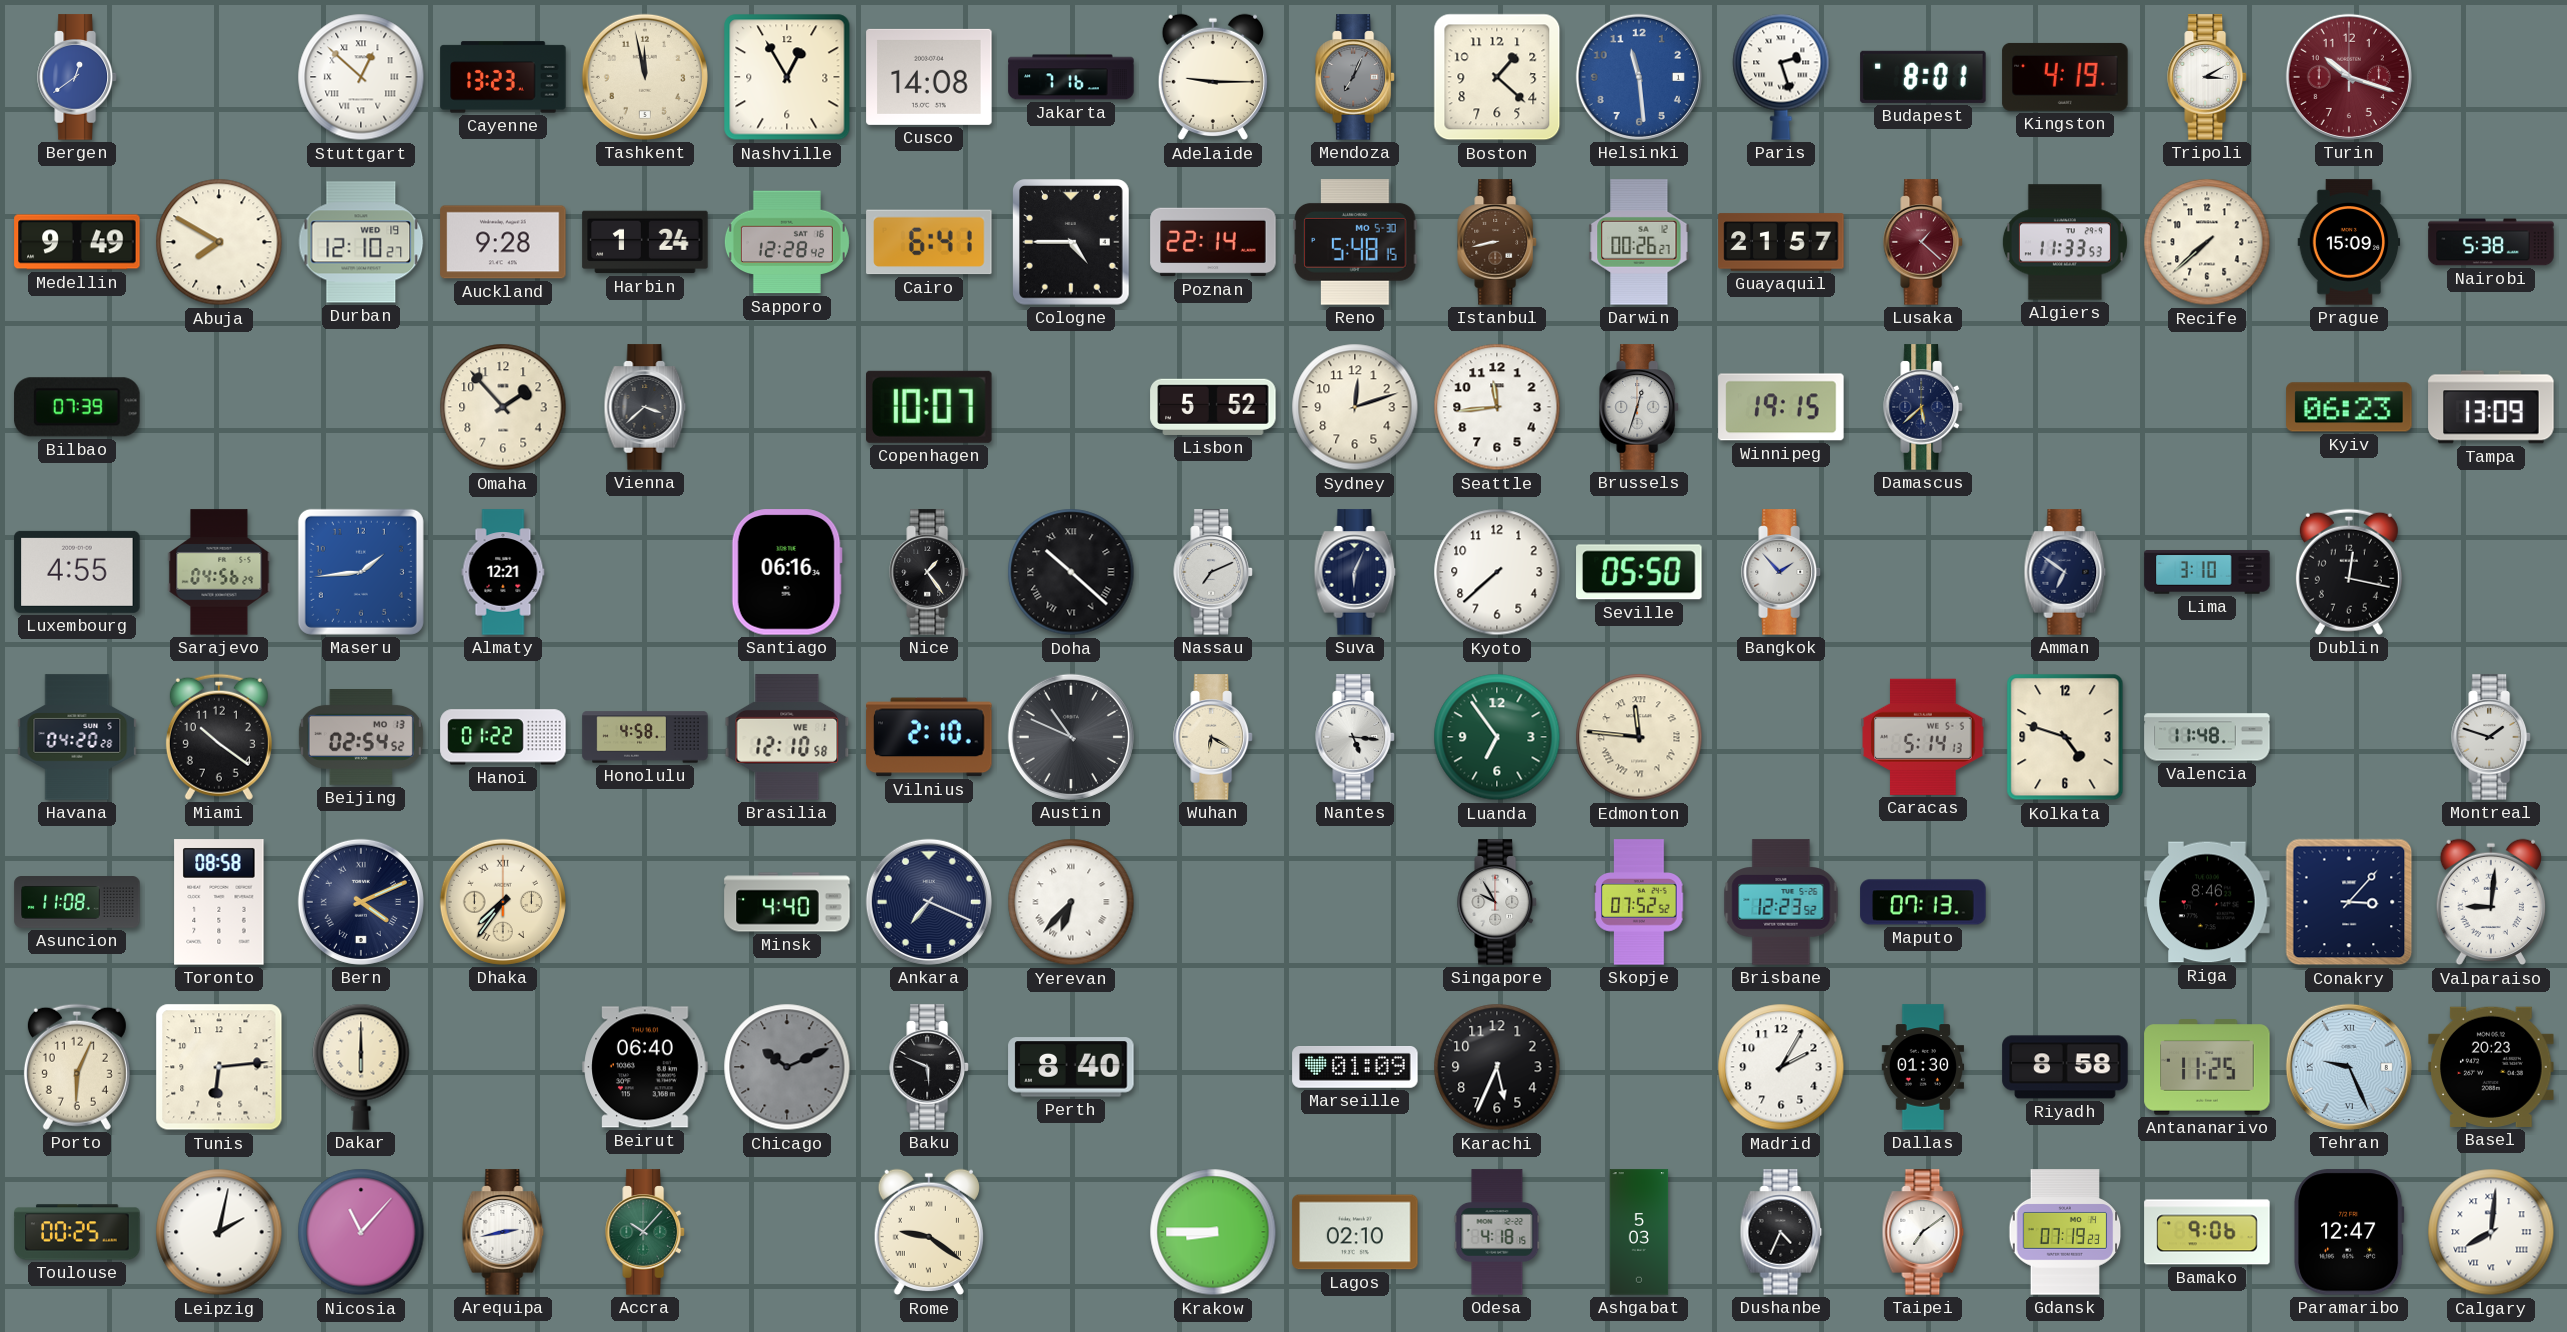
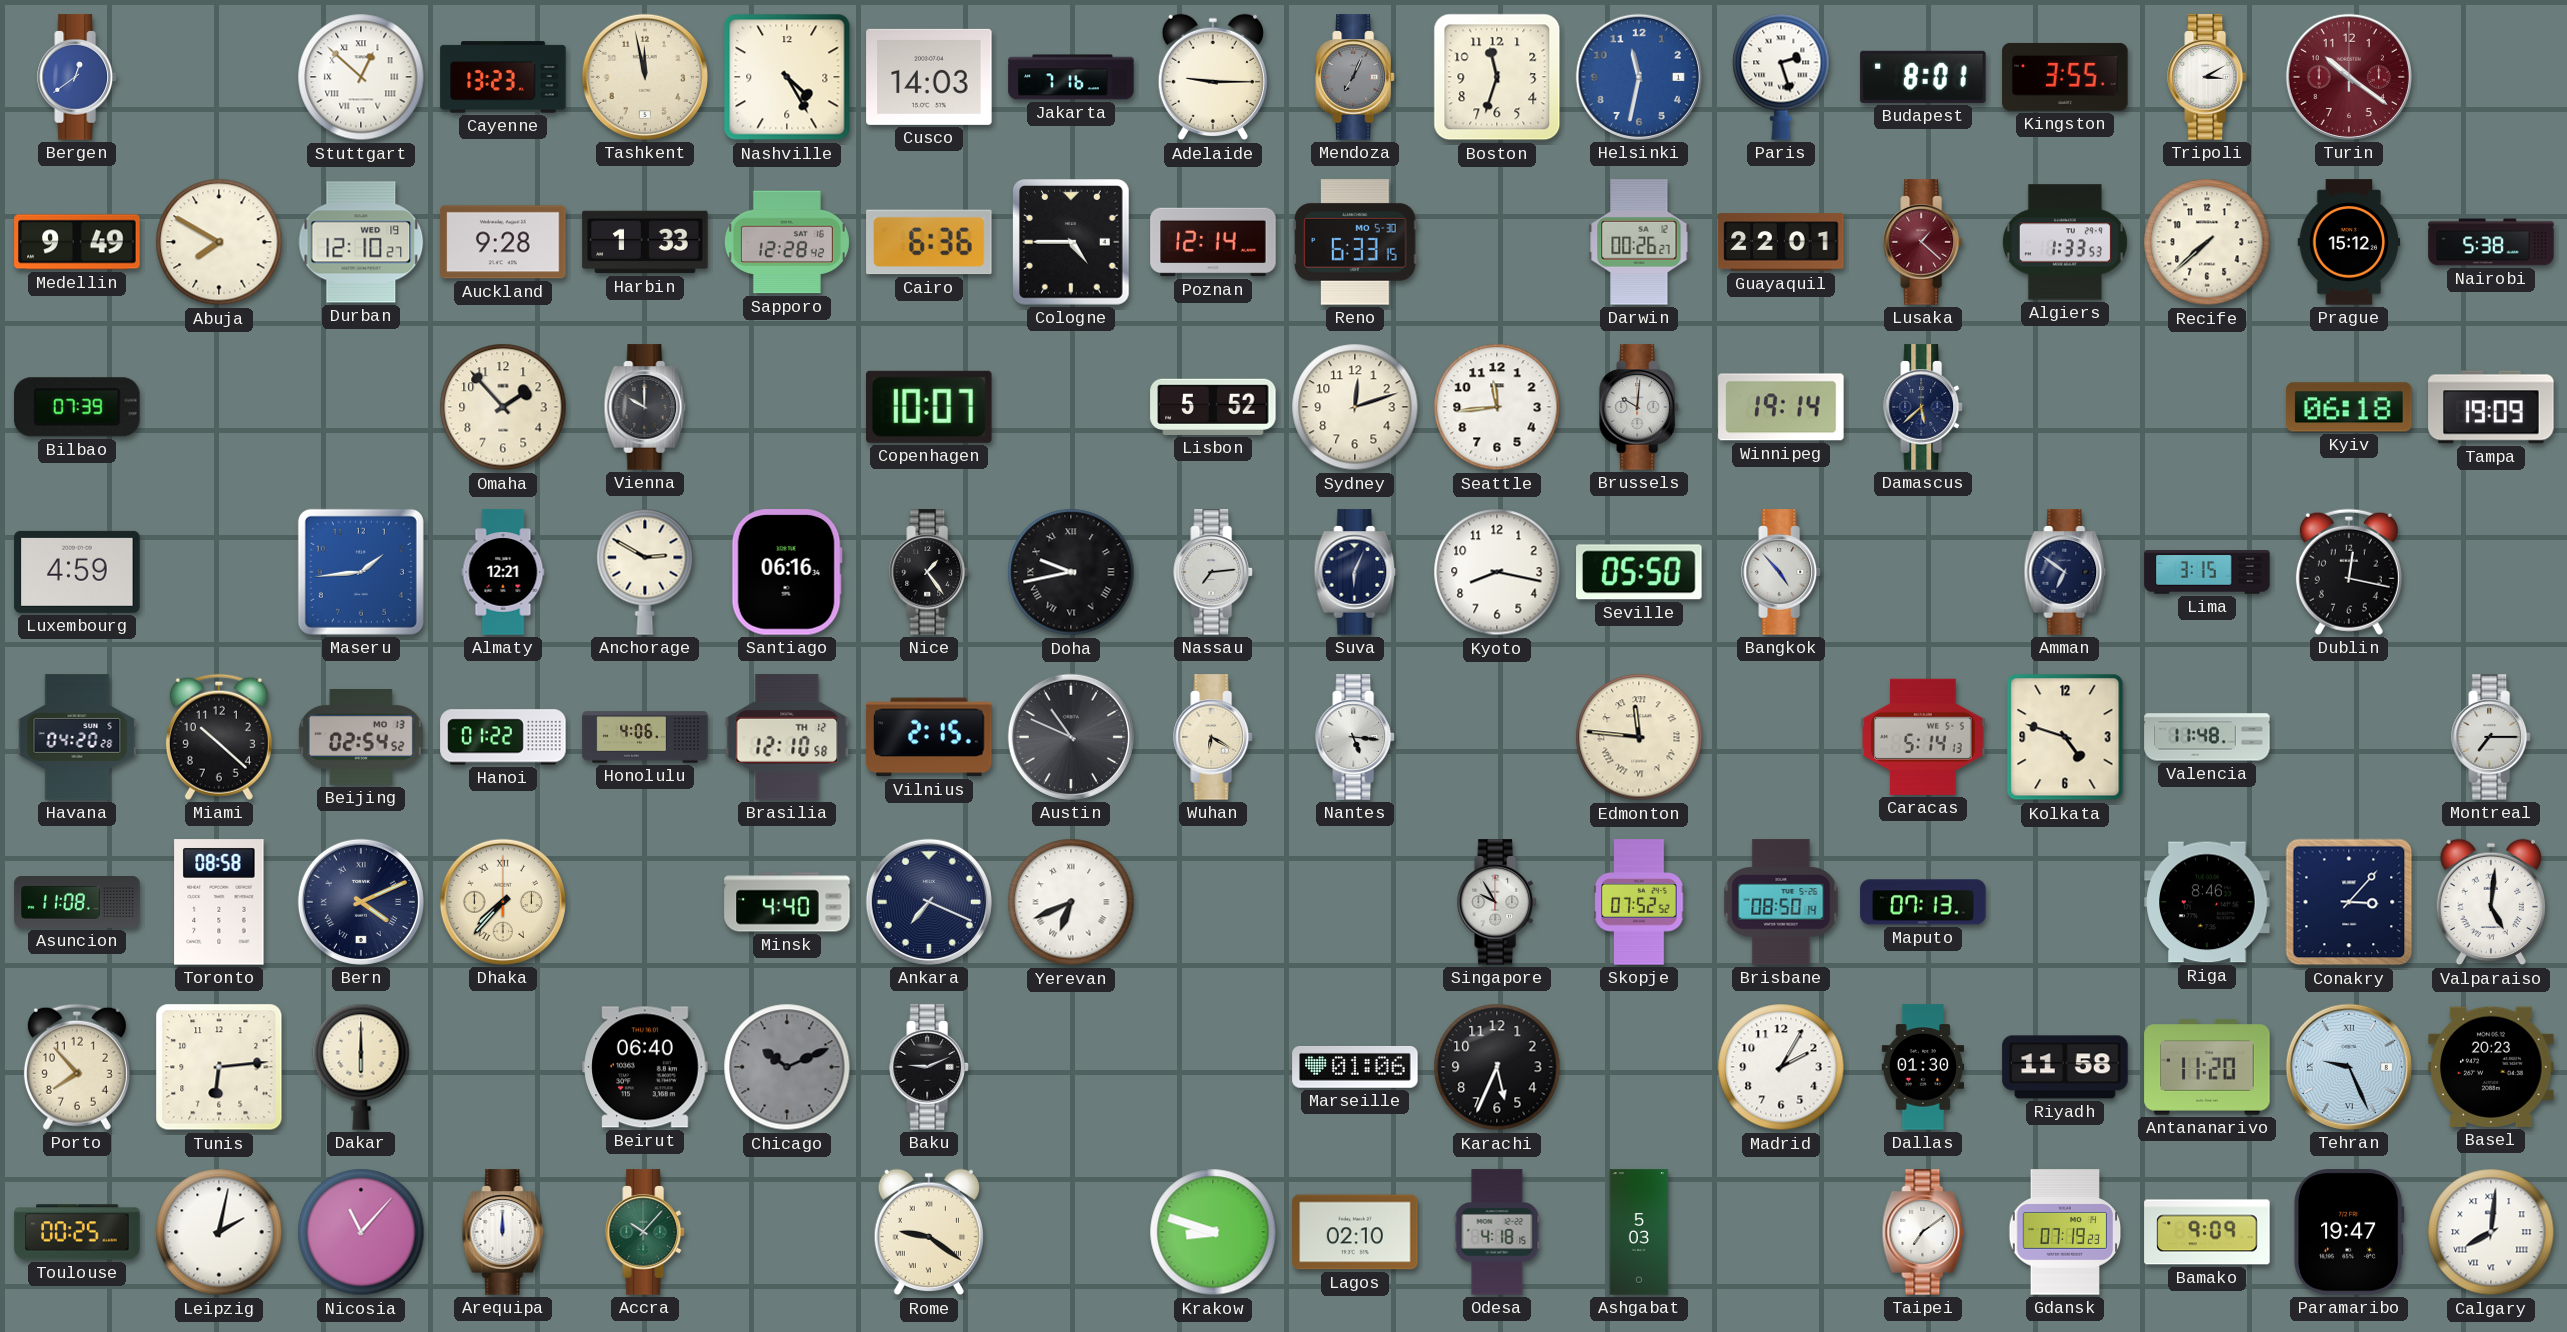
Nashville: 12:55 -> 4:25 (787, 77)
Cusco: 14:08 -> 14:03 (929, 77)
Boston: 1:22 -> 11:33 (1497, 77)
Helsinki: 11:29 -> 11:32 (1639, 77)
Kingston: 4:19 -> 3:55 (2065, 77)
Turin: 10:18 -> 10:21 (2349, 77)
Harbin: 1:24 -> 1:33 (645, 242)
Cairo: 6:41 -> 6:36 (929, 242)
Poznan: 22:14 -> 12:14 (1213, 242)
Reno: 5:48 -> 6:33 (1355, 242)
Istanbul: 8:43 -> none (1497, 242)
Guayaquil: 21:57 -> 22:01 (1781, 242)
Algiers: 11:33 -> 1:33 (2065, 242)
Prague: 15:09 -> 15:12 (2349, 242)
Vienna: 3:38 -> 10:00 (645, 407)
Brussels: 12:33 -> 10:01 (1639, 407)
Winnipeg: 19:15 -> 19:14 (1781, 407)
Kyiv: 06:23 -> 06:18 (2349, 407)
Tampa: 13:09 -> 19:09 (2491, 407)
Luxembourg: 4:55 -> 4:59 (77, 572)
Sarajevo: 04:56 -> none (219, 572)
Anchorage: none -> 2:50 (645, 572)
Doha: 10:22 -> 9:43 (1071, 572)
Nassau: 7:11 -> 7:14 (1213, 572)
Kyoto: 7:38 -> 8:17 (1497, 572)
Bangkok: 1:53 -> 4:53 (1781, 572)
Lima: 3:10 -> 3:15 (2207, 572)
Miami: 10:21 -> 10:22 (219, 737)
Honolulu: 4:58 -> 4:06 (645, 737)
Brasilia date: WE 1 -> TH 12 (787, 737)
Vilnius: 2:10 -> 2:15 (929, 737)
Luanda: 6:54 -> none (1497, 737)
Montreal: 1:48 -> 7:15 (2491, 737)
Dhaka: 7:36 -> 7:37 (503, 902)
Yerevan: 6:37 -> 6:41 (1071, 902)
Brisbane: 12:23 -> 08:50 (1781, 902)
Valparaiso: 9:01 -> 5:01 (2491, 902)
Porto: 6:04 -> 7:53 (77, 1067)
Baku: 5:49 -> 9:11 (929, 1067)
Perth: 8:40 -> none (1071, 1067)
Marseille: 01:09 -> 01:06 (1355, 1068)
Riyadh: 8:58 -> 11:58 (2065, 1067)
Antananarivo: 11:25 -> 11:20 (2207, 1067)
Arequipa: 2:43 -> 12:00 (503, 1232)
Krakow: 8:45 -> 8:48 (1213, 1232)
Dushanbe: 4:34 -> none (1781, 1232)
Bamako: 9:06 -> 9:09 (2207, 1232)
Paramaribo: 12:47 -> 19:47 (2350, 1232)
